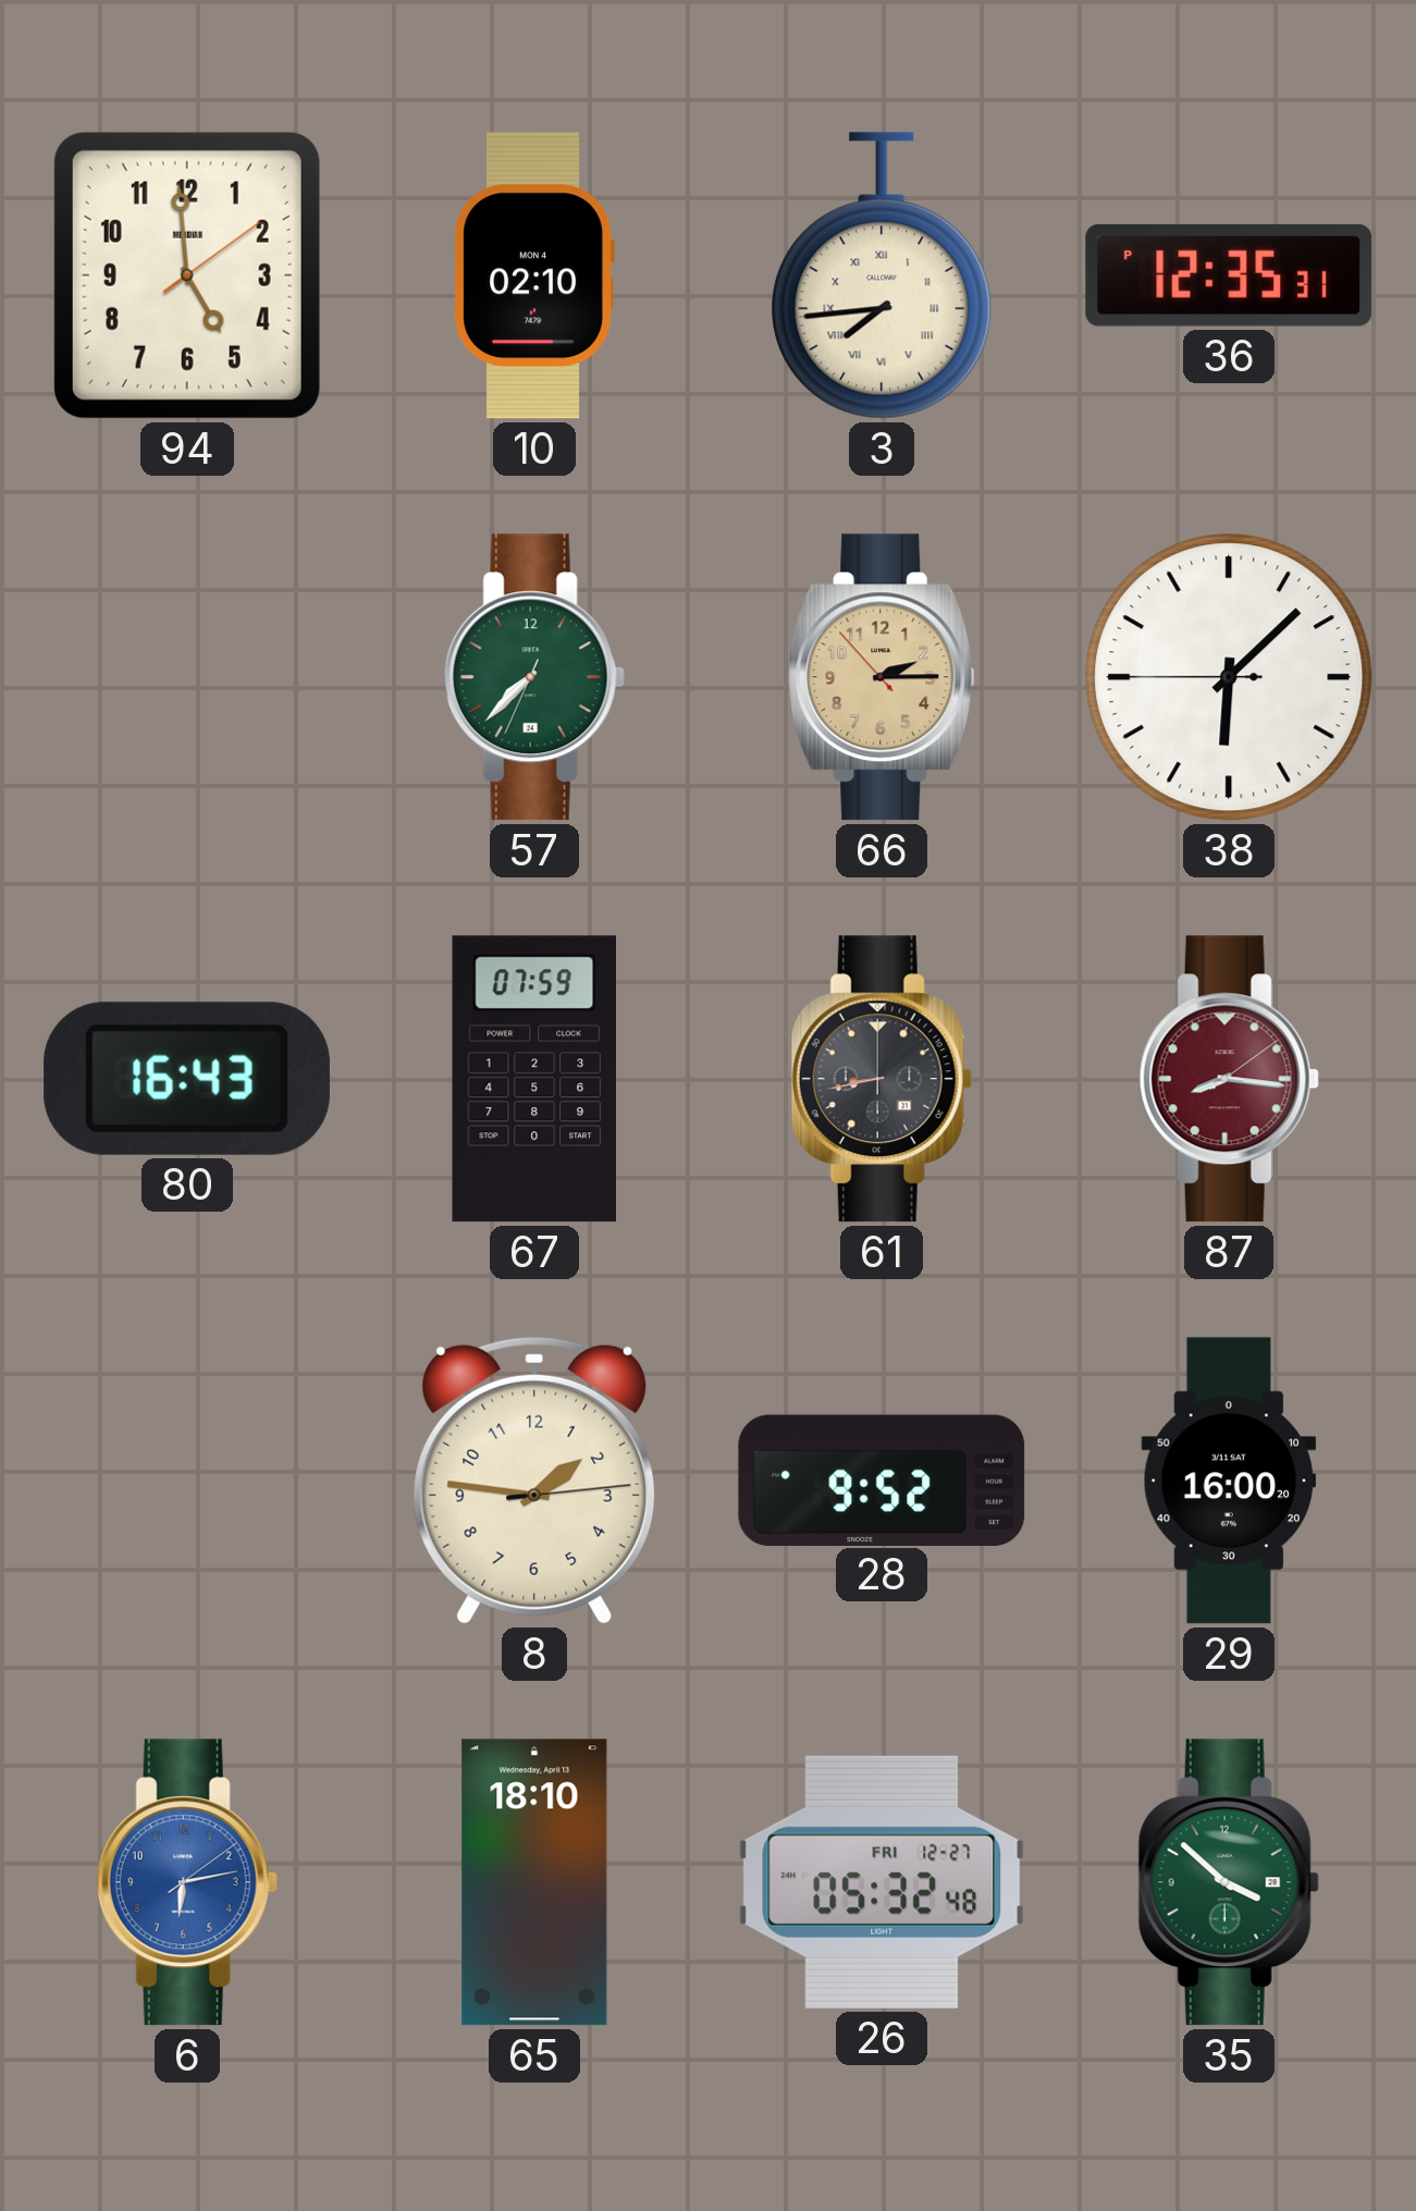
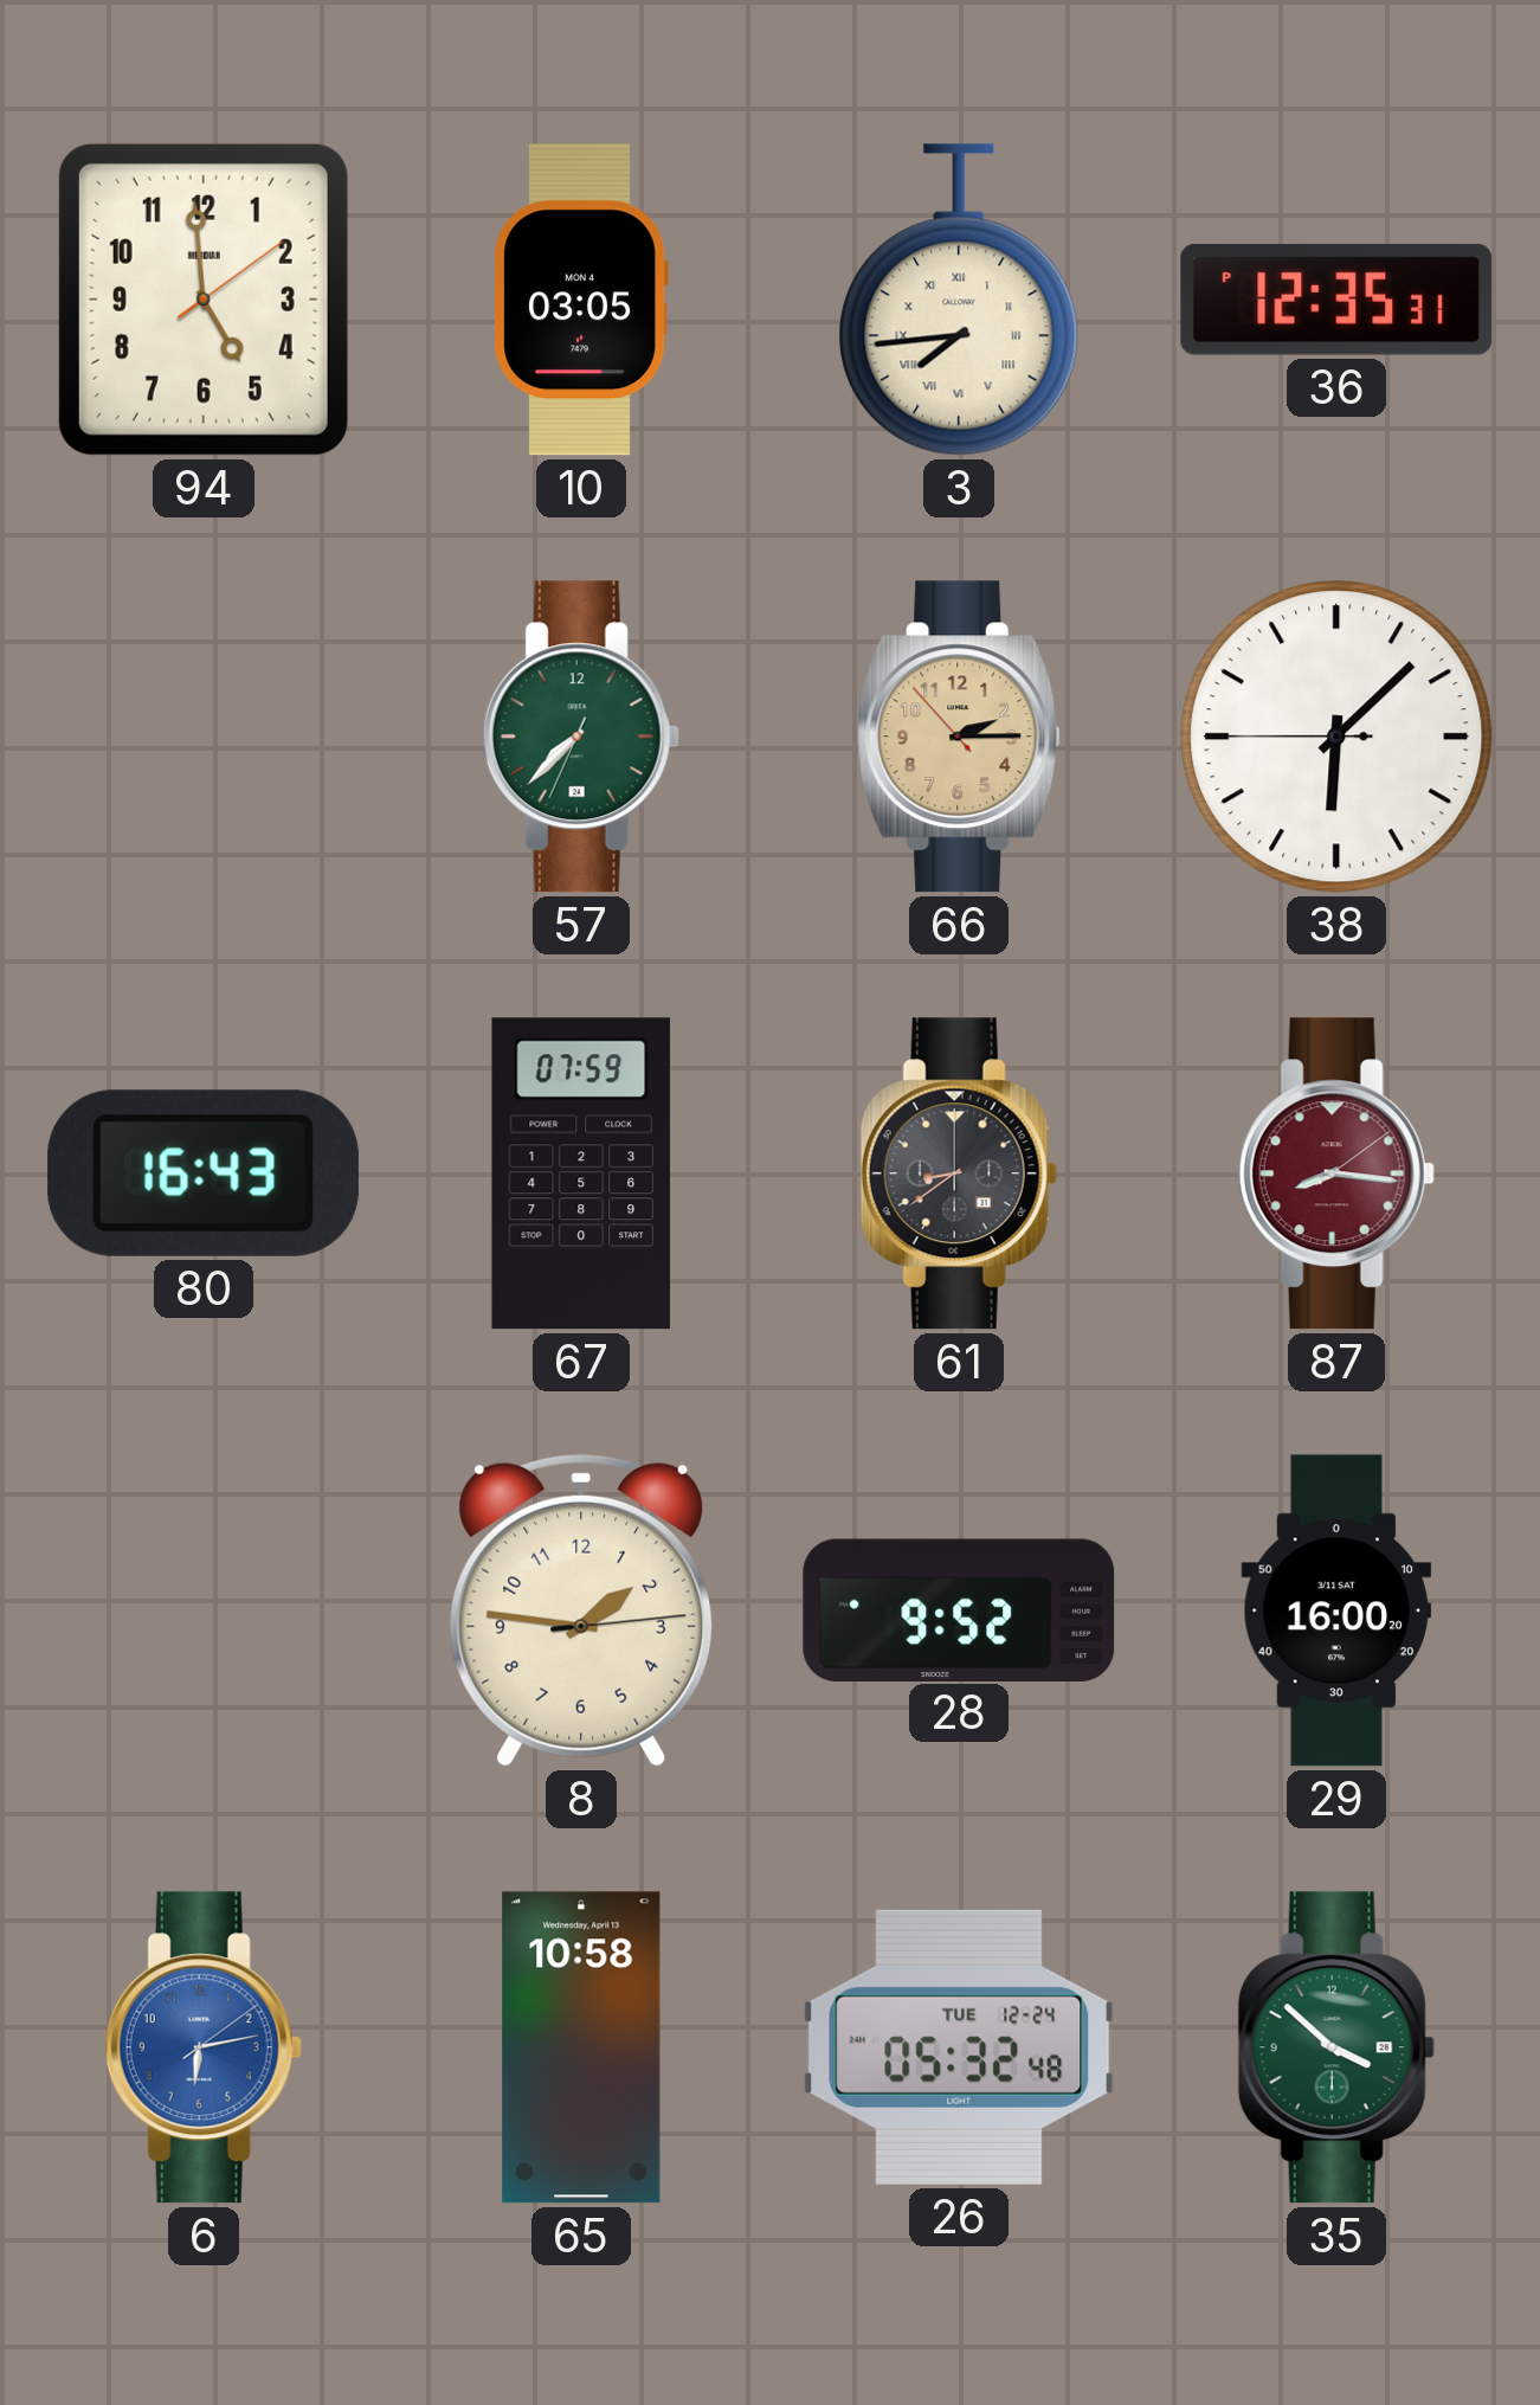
10: 02:10 -> 03:05 (581, 300)
61: 8:43 -> 8:39 (959, 1173)
65: 18:10 -> 10:58 (581, 2047)
26 date: FRI 12-27 -> TUE 12-24 (959, 2047)
